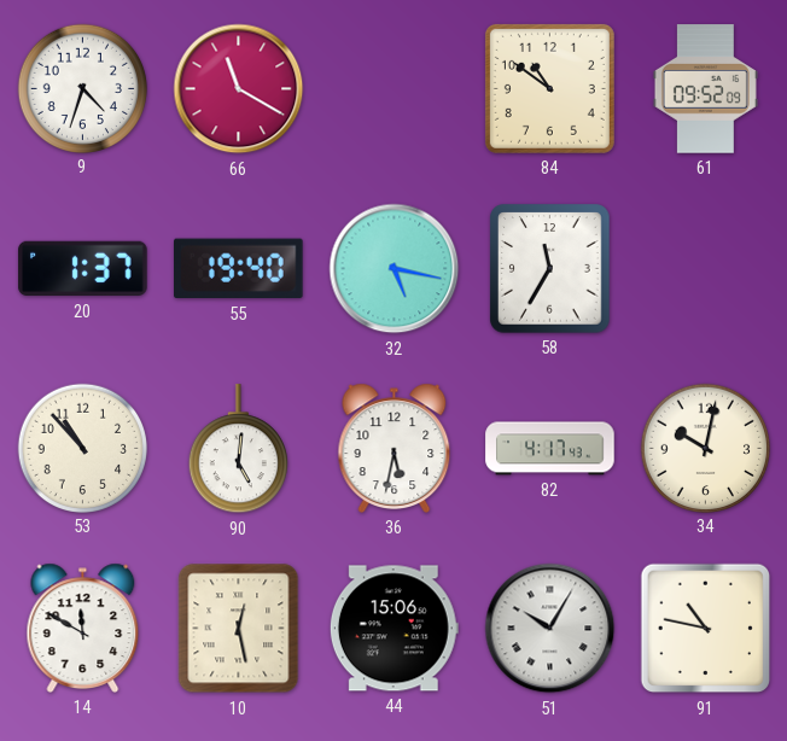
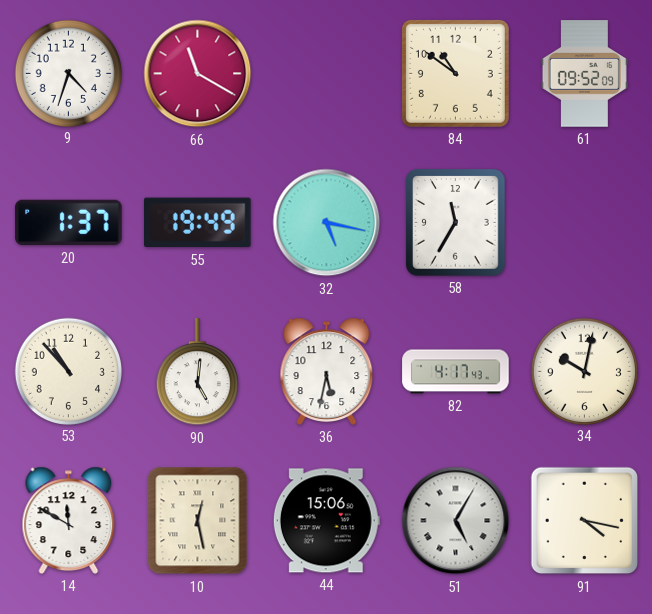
55: 19:40 -> 19:49 (198, 223)
51: 10:05 -> 5:05 (456, 521)
91: 10:47 -> 4:17 (585, 521)
